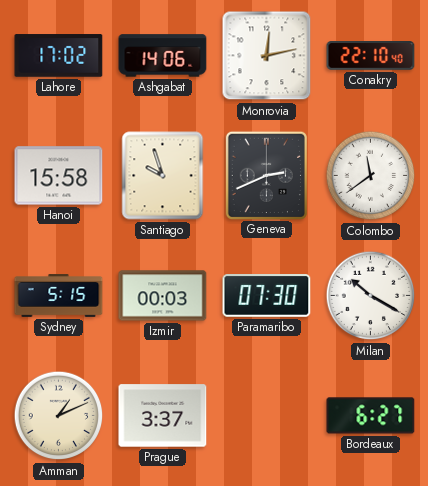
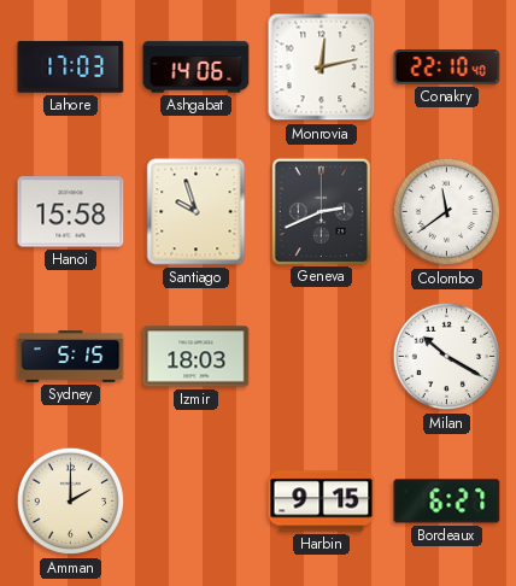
Lahore: 17:02 -> 17:03 (71, 68)
Izmir: 00:03 -> 18:03 (197, 357)
Paramaribo: 07:30 -> none (267, 296)
Amman: 1:11 -> 2:00 (71, 502)
Prague: 3:37 -> none (163, 416)
Harbin: none -> 9:15 (322, 502)
